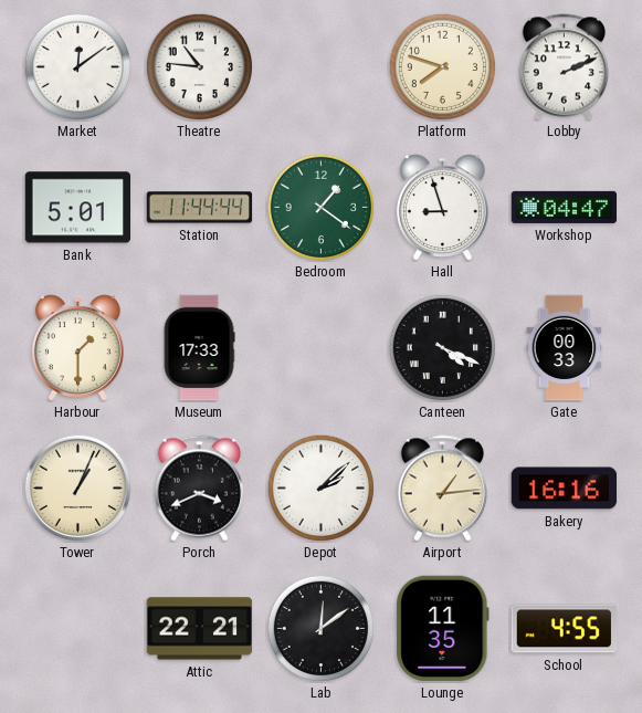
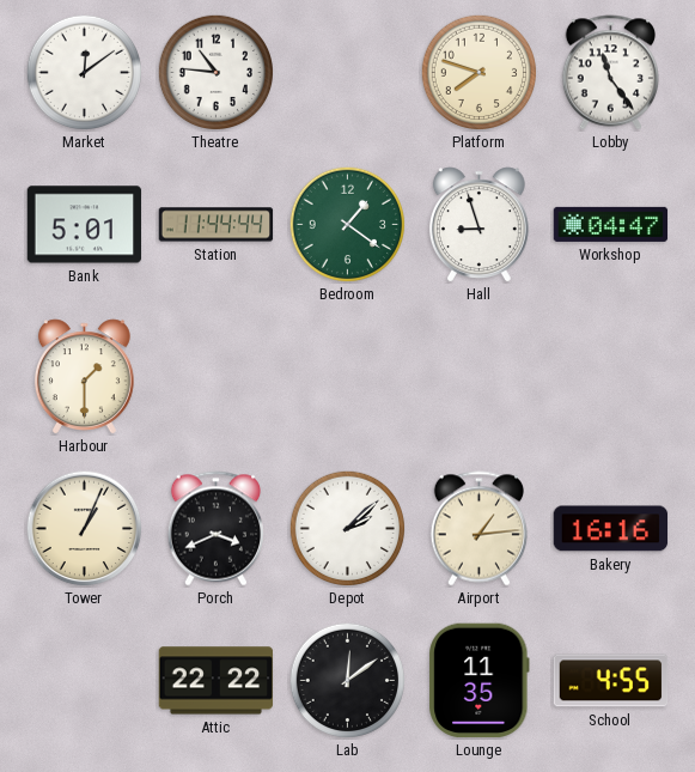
Lobby: 2:11 -> 11:24 (610, 73)
Museum: 17:33 -> none (199, 348)
Canteen: 4:19 -> none (442, 347)
Gate: 00:33 -> none (565, 348)
Attic: 22:21 -> 22:22 (217, 681)
